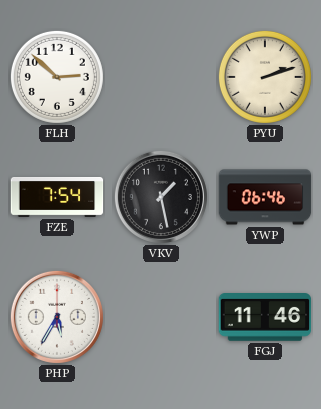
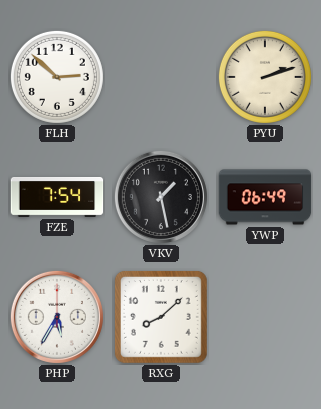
YWP: 06:46 -> 06:49 (265, 197)
RXG: none -> 8:08 (161, 317)
FGJ: 11:46 -> none (265, 318)
